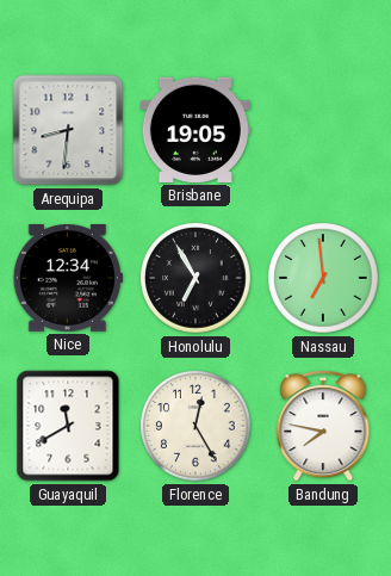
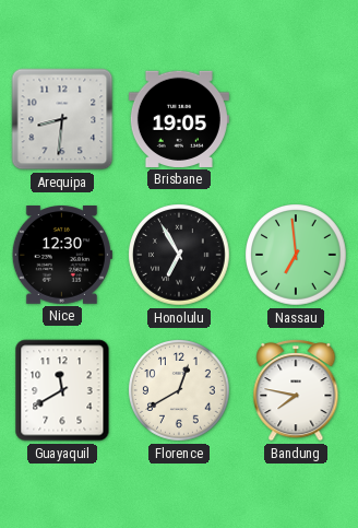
Nice: 12:34 -> 12:30 (62, 255)
Florence: 12:25 -> 12:40 (180, 391)
